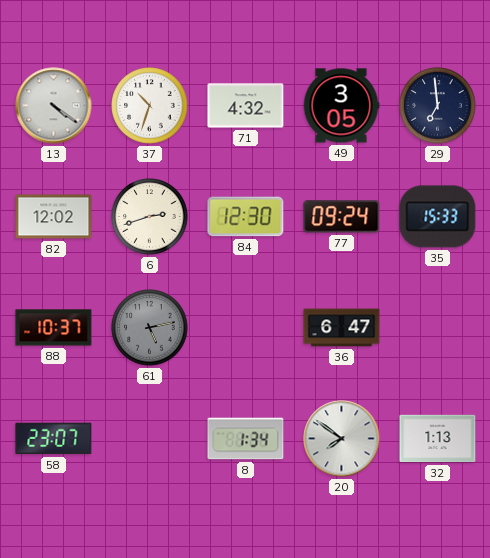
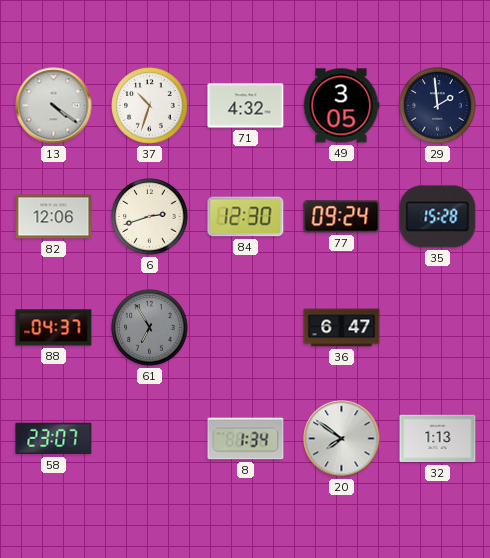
29: 6:59 -> 1:59 (438, 106)
82: 12:02 -> 12:06 (54, 217)
35: 15:33 -> 15:28 (438, 217)
88: 10:37 -> 04:37 (54, 328)
61: 5:13 -> 6:55 (150, 328)
